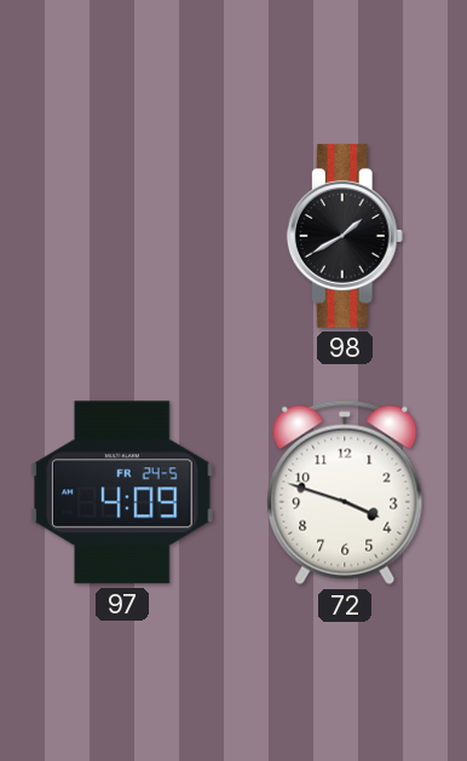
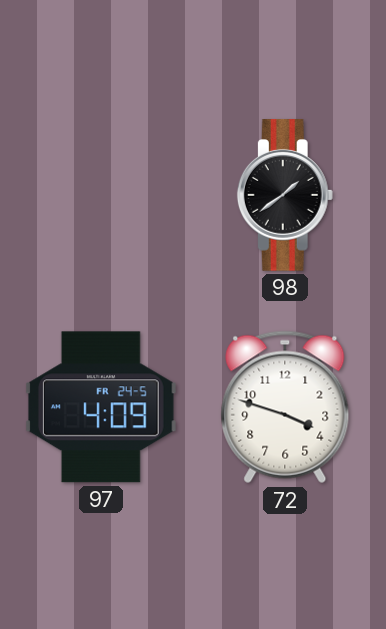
98: 1:40 -> 1:39 (285, 196)
